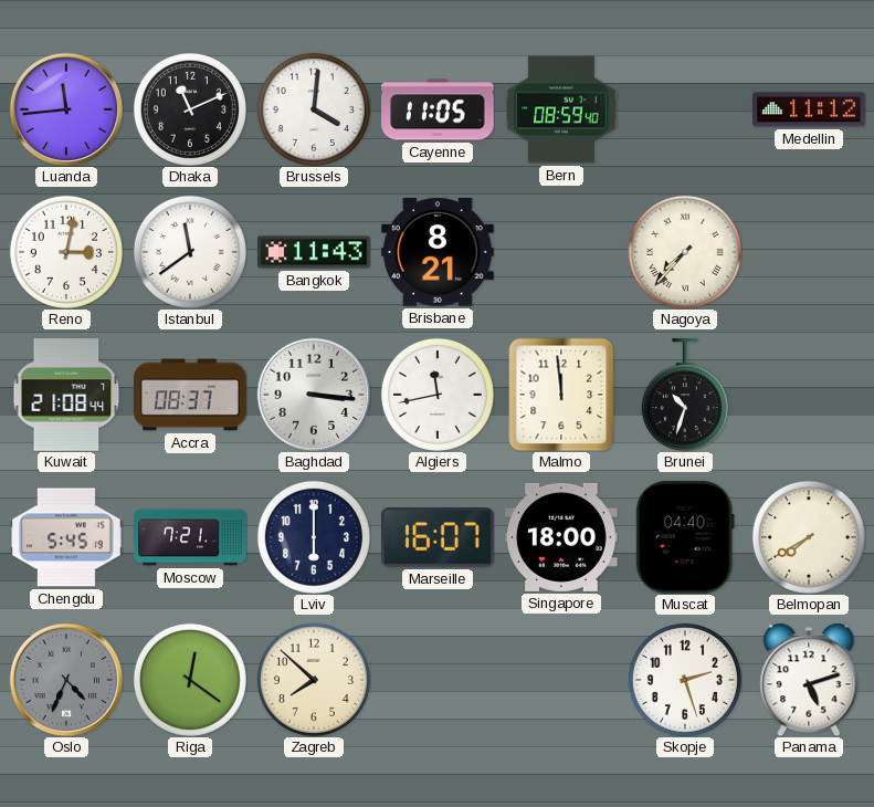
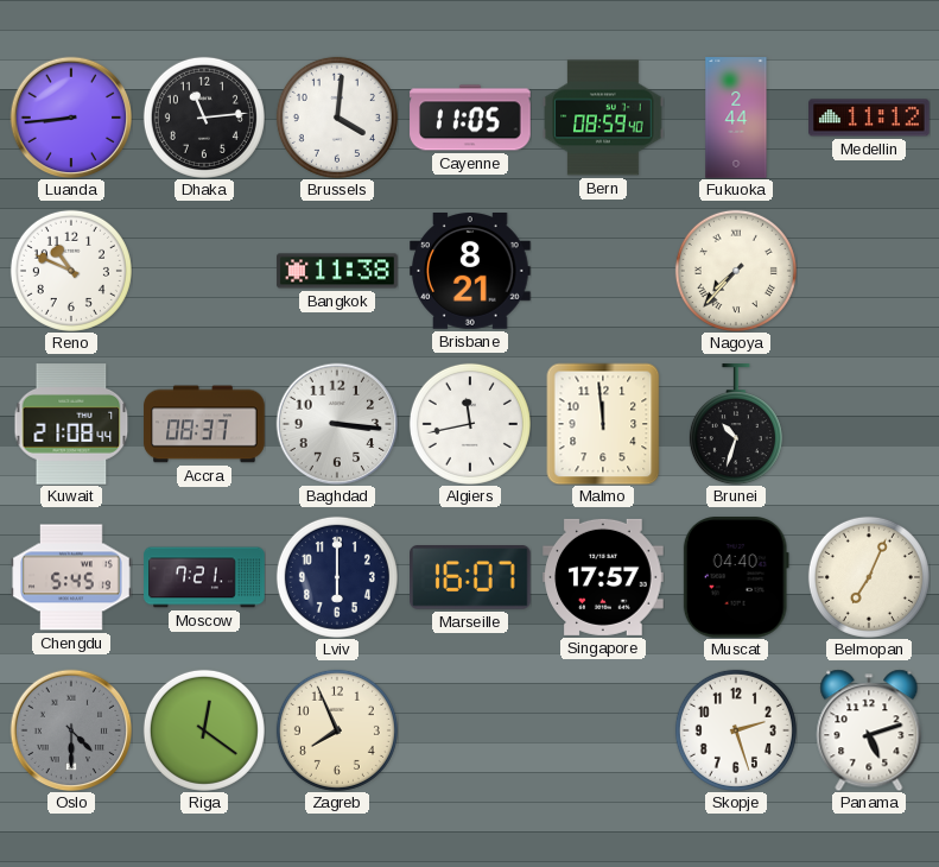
Luanda: 11:44 -> 8:44 (71, 118)
Dhaka: 11:11 -> 11:14 (204, 118)
Fukuoka: none -> 2:44 (736, 118)
Reno: 3:02 -> 10:49 (71, 271)
Istanbul: 11:39 -> none (190, 252)
Bangkok: 11:43 -> 11:38 (337, 271)
Singapore: 18:00 -> 17:57 (603, 577)
Belmopan: 7:40 -> 7:04 (869, 577)
Oslo: 4:34 -> 4:30 (71, 730)
Zagreb: 7:52 -> 7:56 (337, 730)
